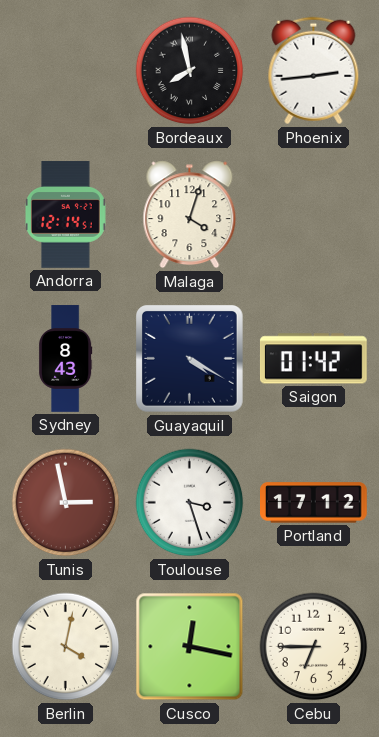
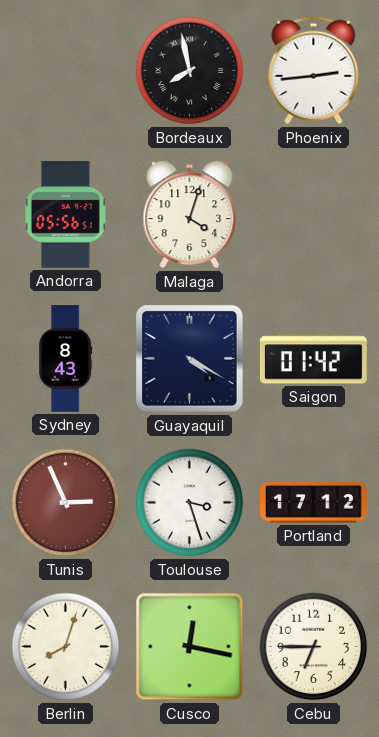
Andorra: 12:14 -> 05:56 (66, 215)
Tunis: 2:58 -> 2:56 (66, 503)
Berlin: 4:02 -> 8:03 (66, 647)
